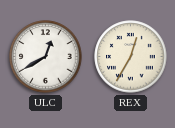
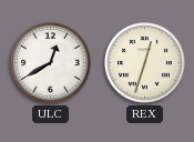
REX: 12:35 -> 12:33 (145, 63)
